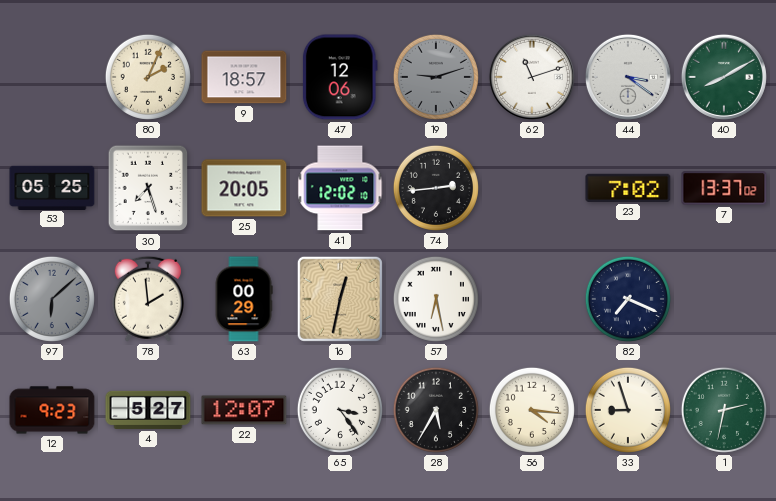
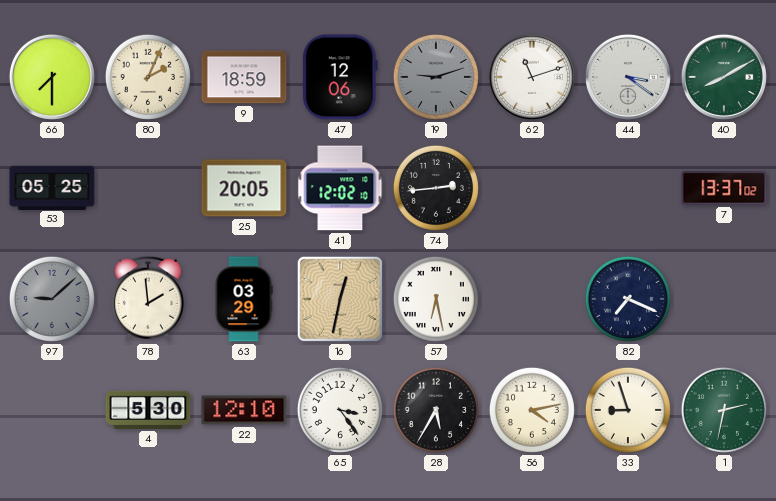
66: none -> 7:30 (52, 77)
9: 18:57 -> 18:59 (244, 77)
30: 7:27 -> none (148, 188)
23: 7:02 -> none (628, 188)
97: 6:08 -> 9:08 (52, 299)
63: 00:29 -> 03:29 (244, 299)
12: 9:23 -> none (52, 410)
4: 5:27 -> 5:30 (148, 410)
22: 12:07 -> 12:10 (244, 410)
56: 4:16 -> 4:13 (532, 410)
